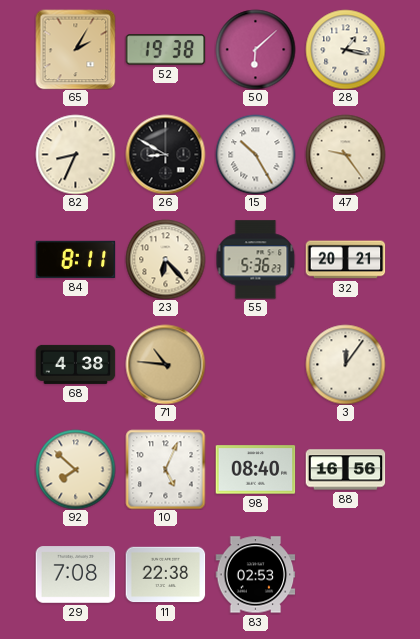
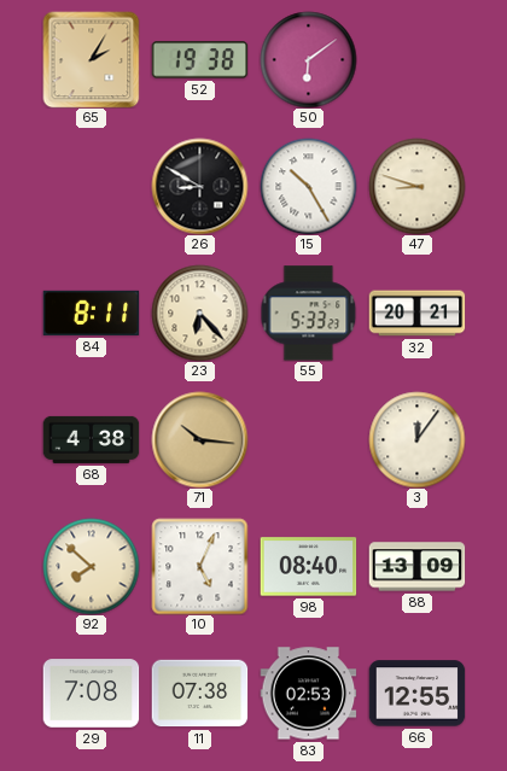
50: 6:08 -> 6:09 (308, 59)
28: 1:17 -> none (345, 49)
82: 8:34 -> none (75, 154)
47: 9:24 -> 8:48 (416, 186)
55: 5:36 -> 5:33 (308, 314)
71: 10:46 -> 10:16 (199, 439)
88: 16:56 -> 13:09 (416, 567)
11: 22:38 -> 07:38 (199, 694)
66: none -> 12:55 (416, 694)
